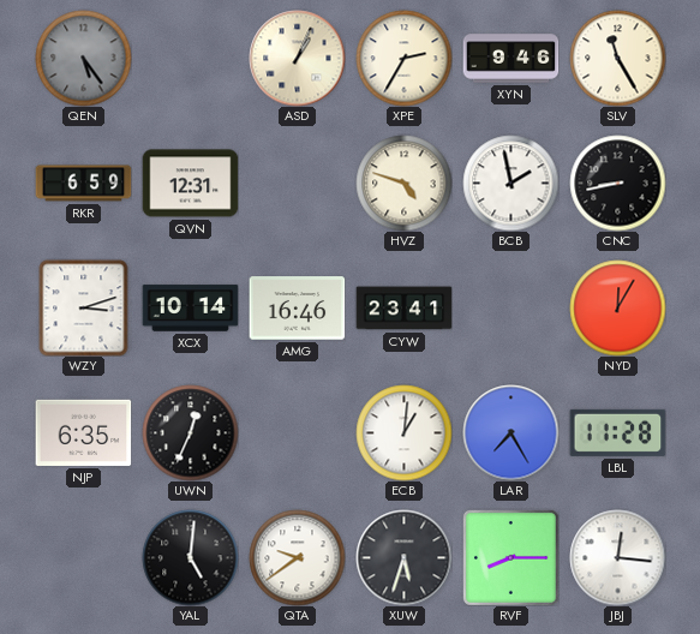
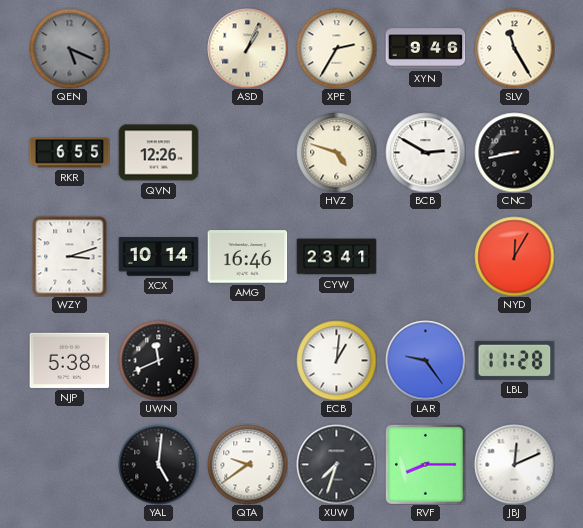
QEN: 5:24 -> 5:19 (69, 48)
RKR: 6:59 -> 6:55 (69, 153)
QVN: 12:31 -> 12:26 (158, 153)
BCB: 1:58 -> 2:50 (425, 152)
NJP: 6:35 -> 5:38 (69, 360)
UWN: 12:34 -> 11:41 (158, 360)
LAR: 7:25 -> 9:24 (425, 360)
XUW: 5:33 -> 7:33 (336, 464)
JBJ: 12:16 -> 12:11 (514, 464)
